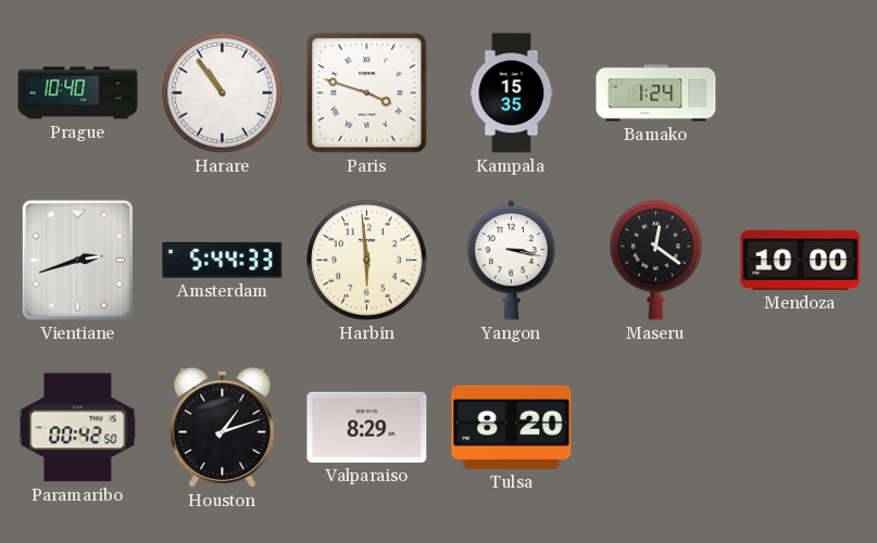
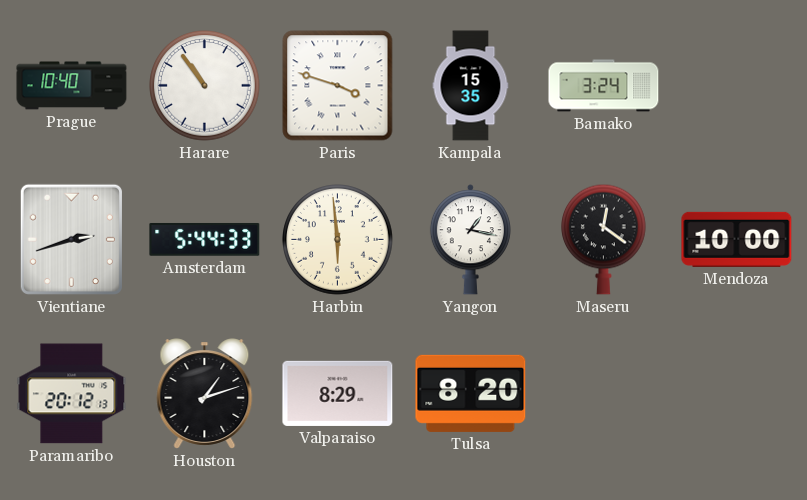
Bamako: 1:24 -> 3:24 (604, 86)
Yangon: 3:17 -> 1:17 (470, 240)
Paramaribo: 00:42 -> 20:12 (72, 394)
